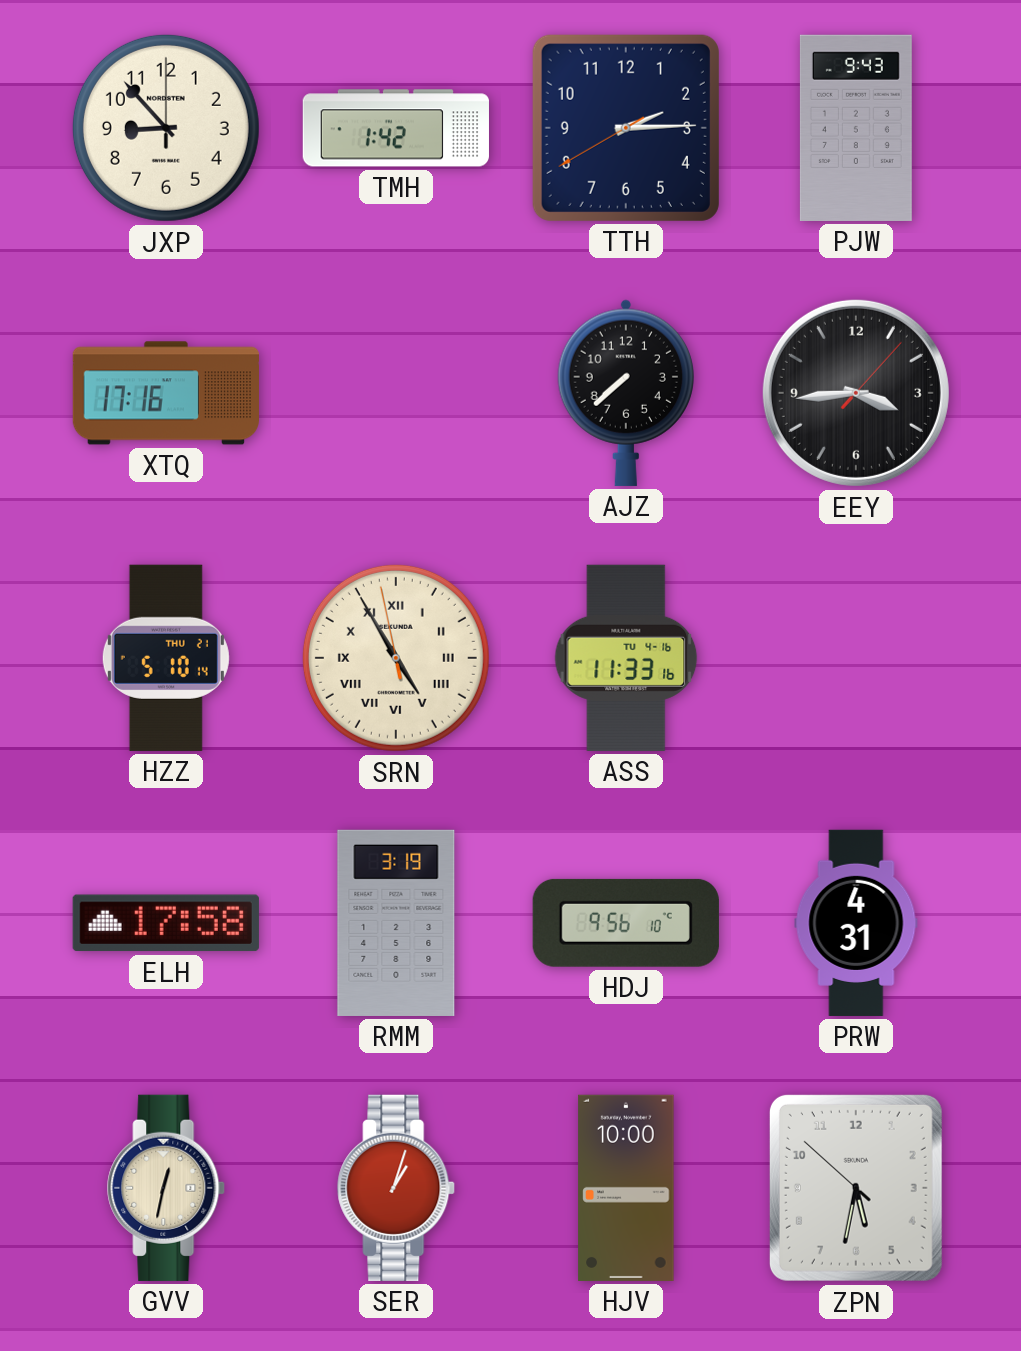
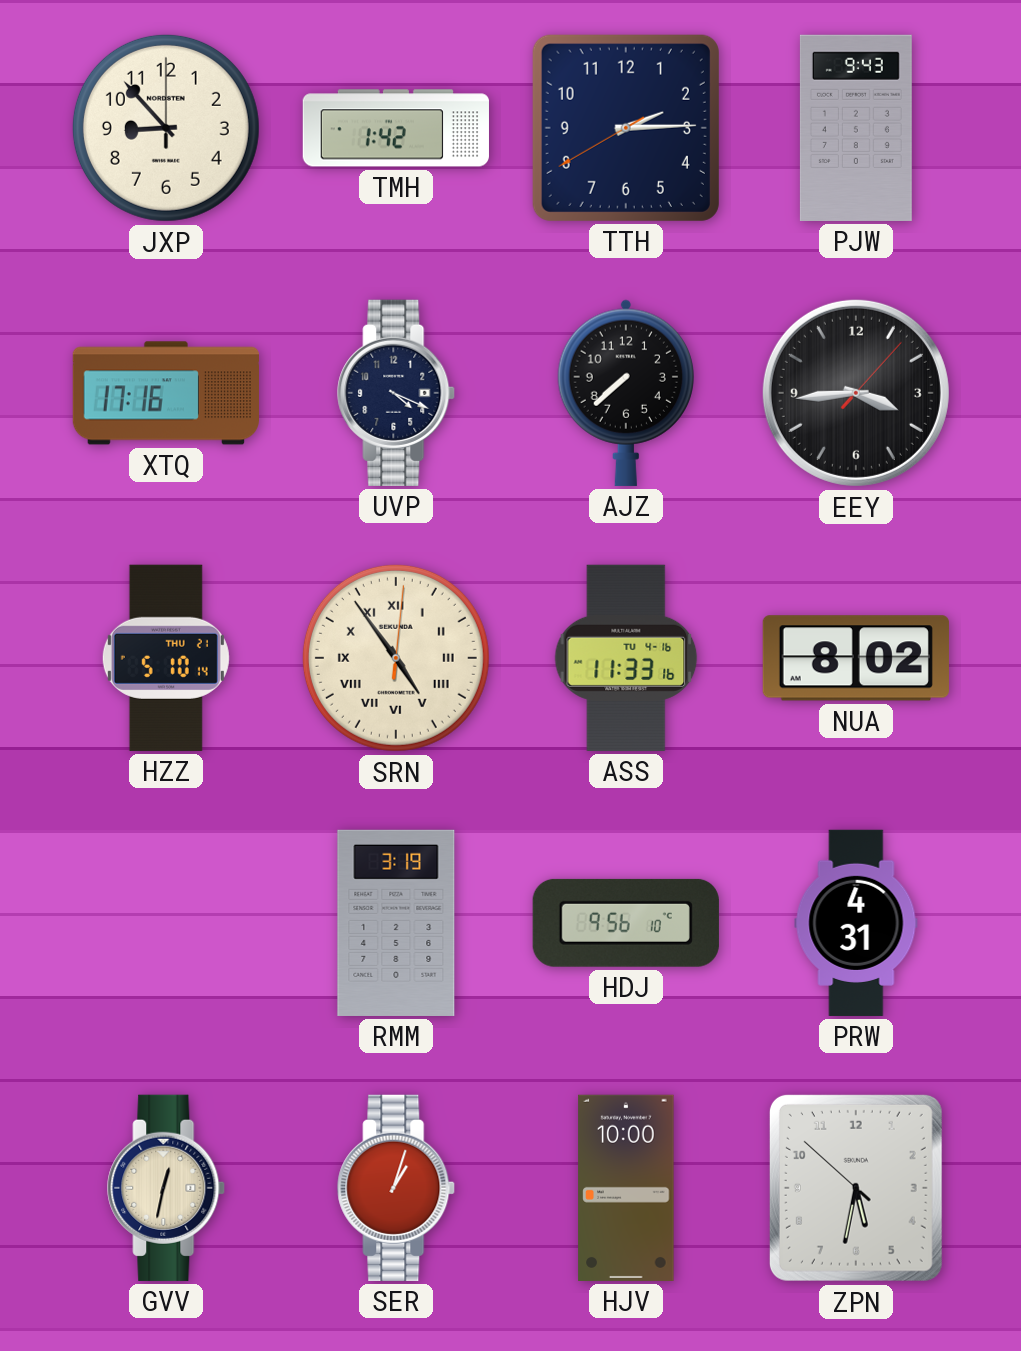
UVP: none -> 4:19 (397, 393)
SRN: 4:54:58 -> 4:54:01 (396, 658)
NUA: none -> 8:02 (856, 658)
ELH: 17:58 -> none (166, 923)
